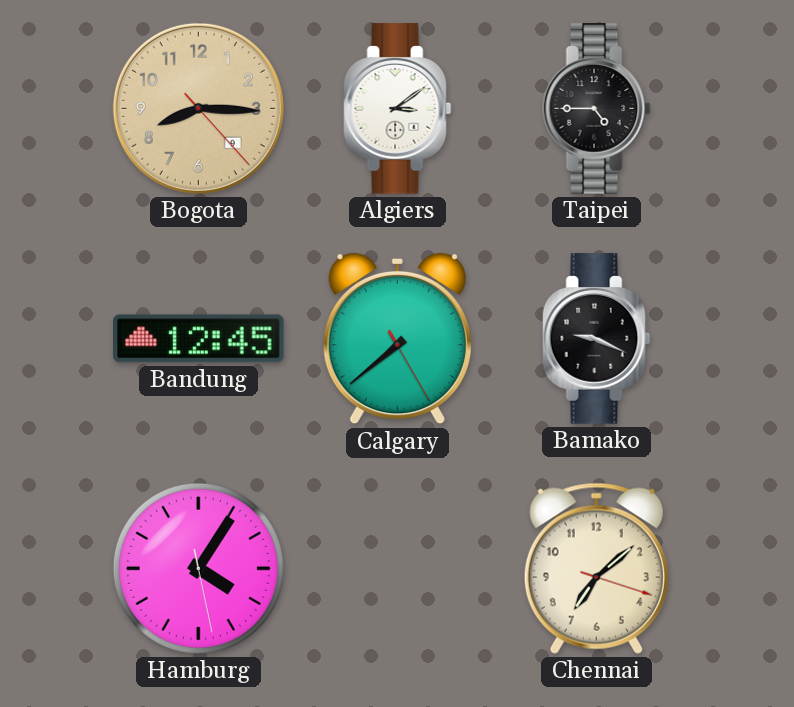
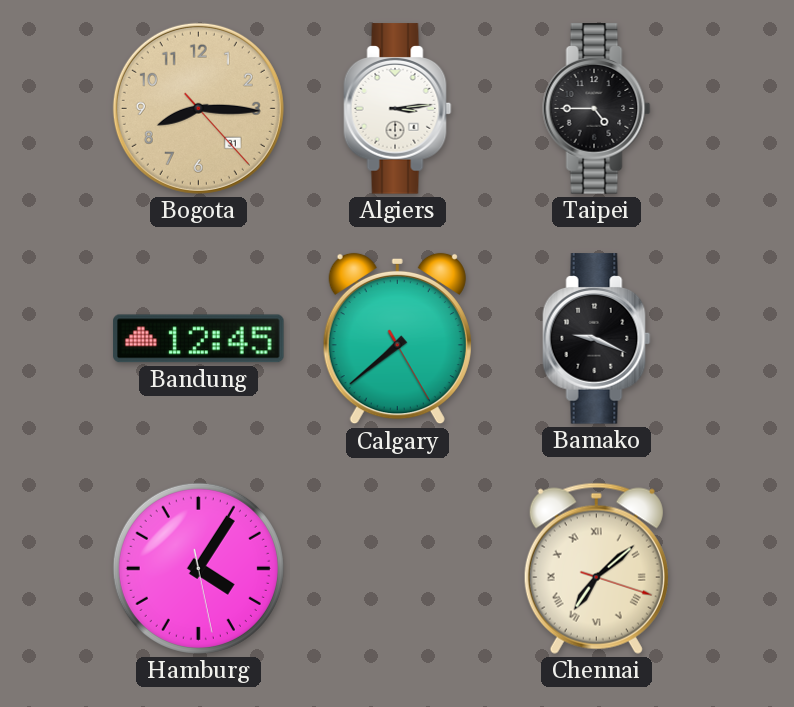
Bogota date: 9 -> 31 (198, 108)
Algiers: 3:09 -> 3:14 (398, 109)
Chennai numerals: Arabic -> Roman (596, 568)
